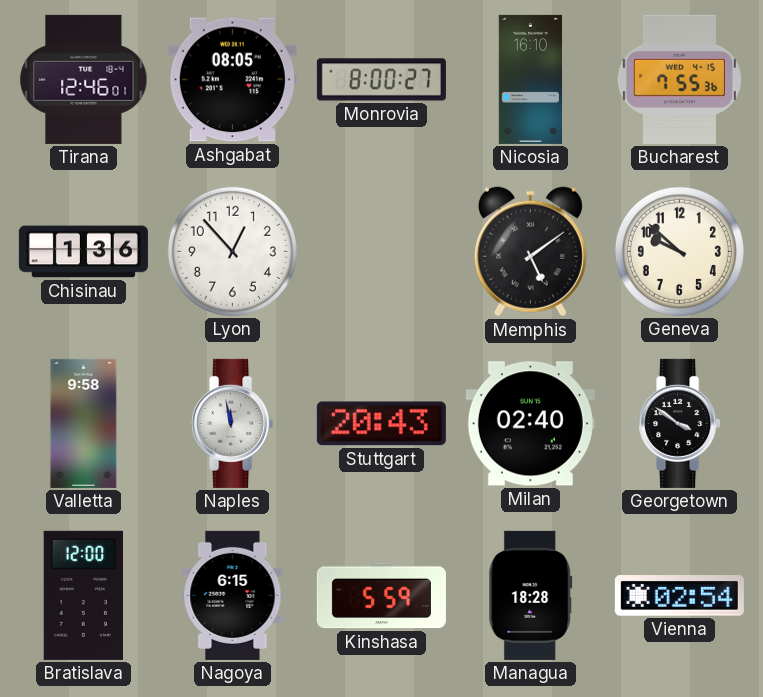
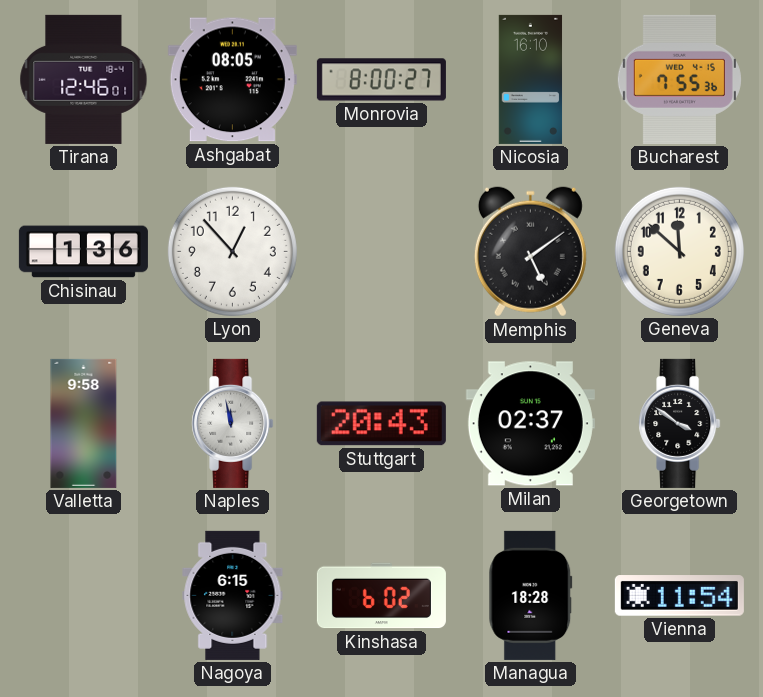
Geneva: 9:52 -> 11:52 (679, 251)
Milan: 02:40 -> 02:37 (530, 424)
Bratislava: 12:00 -> none (83, 595)
Kinshasa: 5:59 -> 6:02 (381, 596)
Vienna: 02:54 -> 11:54 (679, 596)
